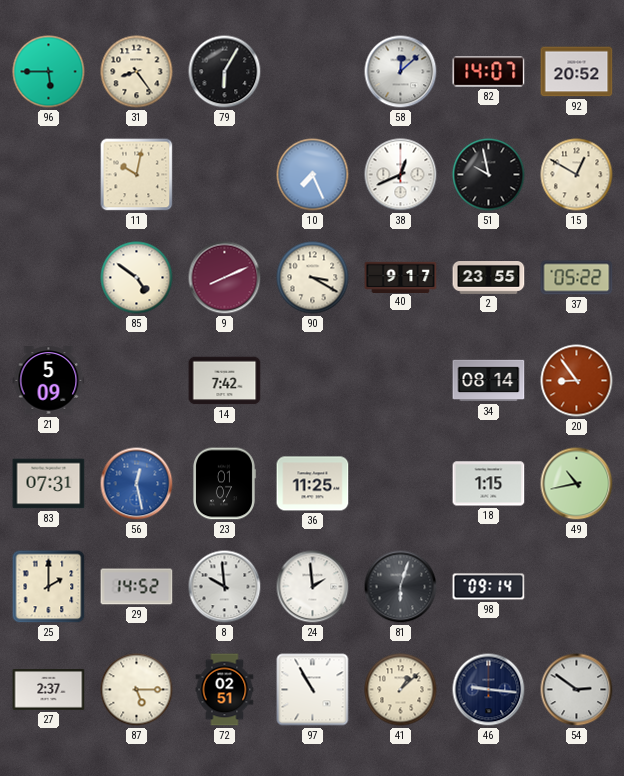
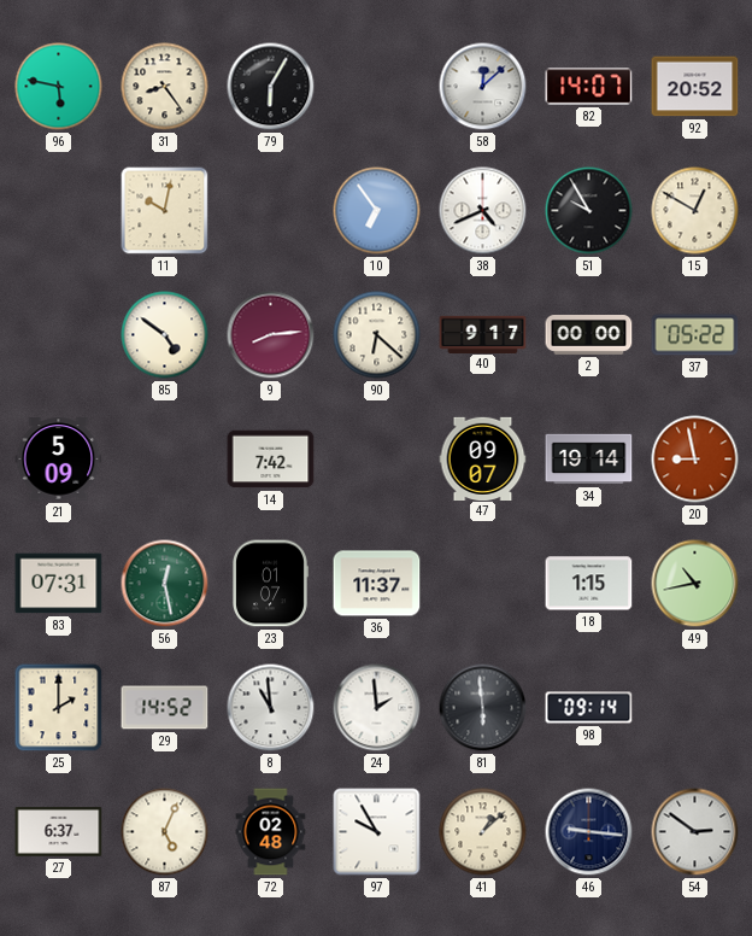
96: 5:45 -> 5:47 (59, 87)
10: 7:26 -> 6:54 (377, 211)
38: 12:41 -> 4:41 (483, 211)
51: 9:58 -> 9:55 (589, 211)
9: 8:11 -> 8:14 (271, 335)
90: 3:20 -> 6:22 (377, 335)
2: 23:55 -> 00:00 (589, 335)
47: none -> 09:07 (483, 458)
34: 08:14 -> 19:14 (589, 460)
20: 8:54 -> 8:58 (695, 460)
56 dial: blue -> green (165, 584)
36: 11:25 -> 11:37 (377, 584)
8: 9:59 -> 10:59 (271, 708)
81: 6:03 -> 5:59 (483, 708)
27: 2:37 -> 6:37 (59, 832)
87: 5:15 -> 5:04 (165, 832)
72: 02:51 -> 02:48 (271, 832)
97: 10:55 -> 9:55 (377, 832)
